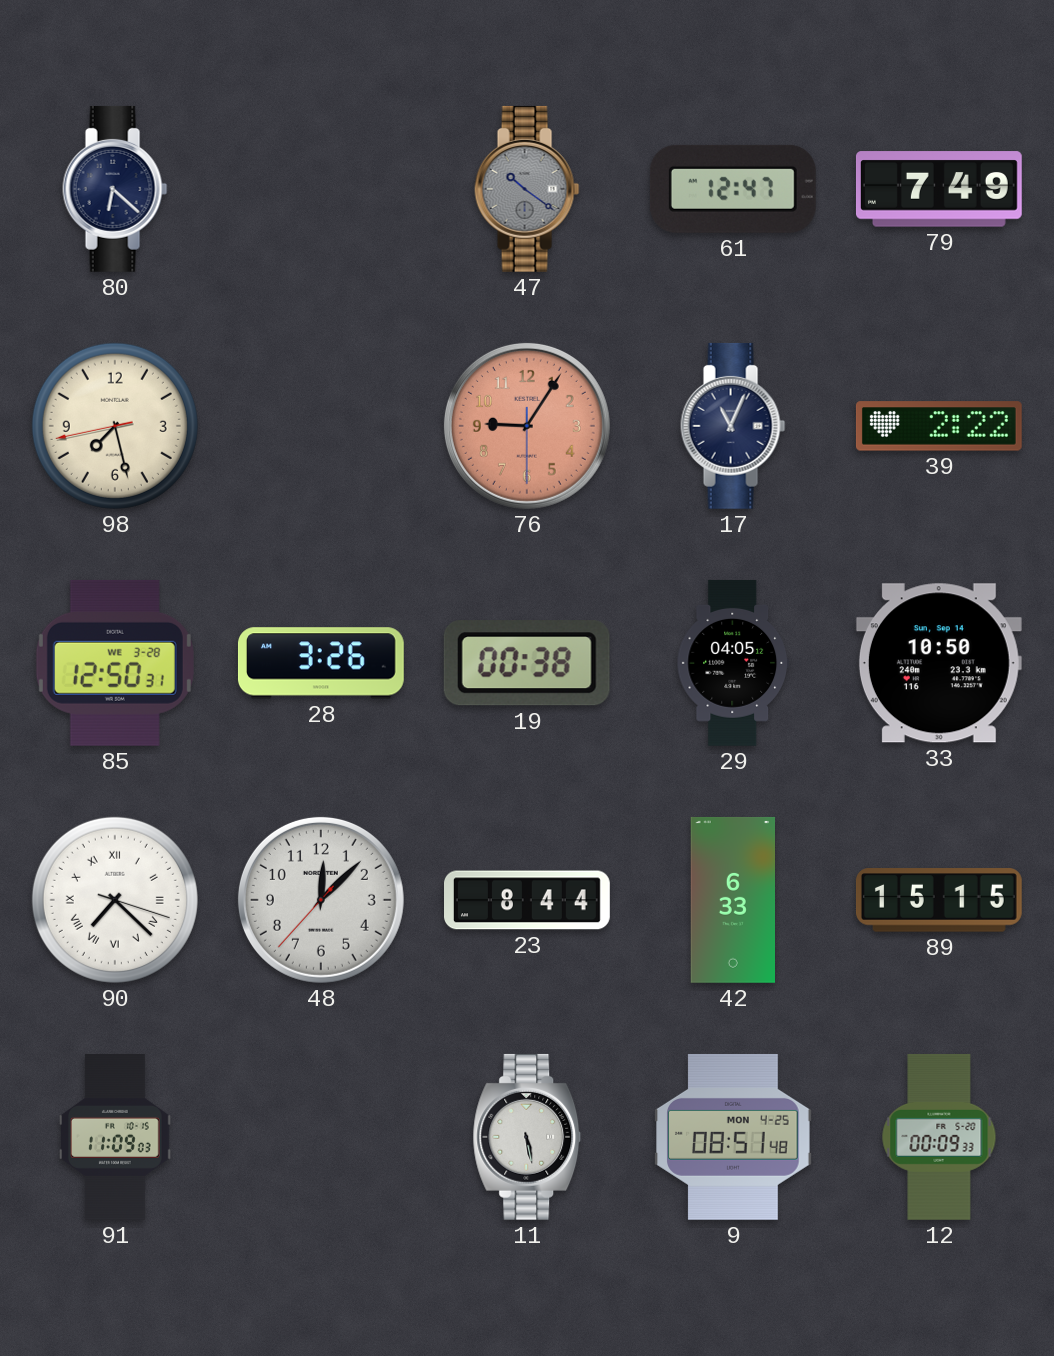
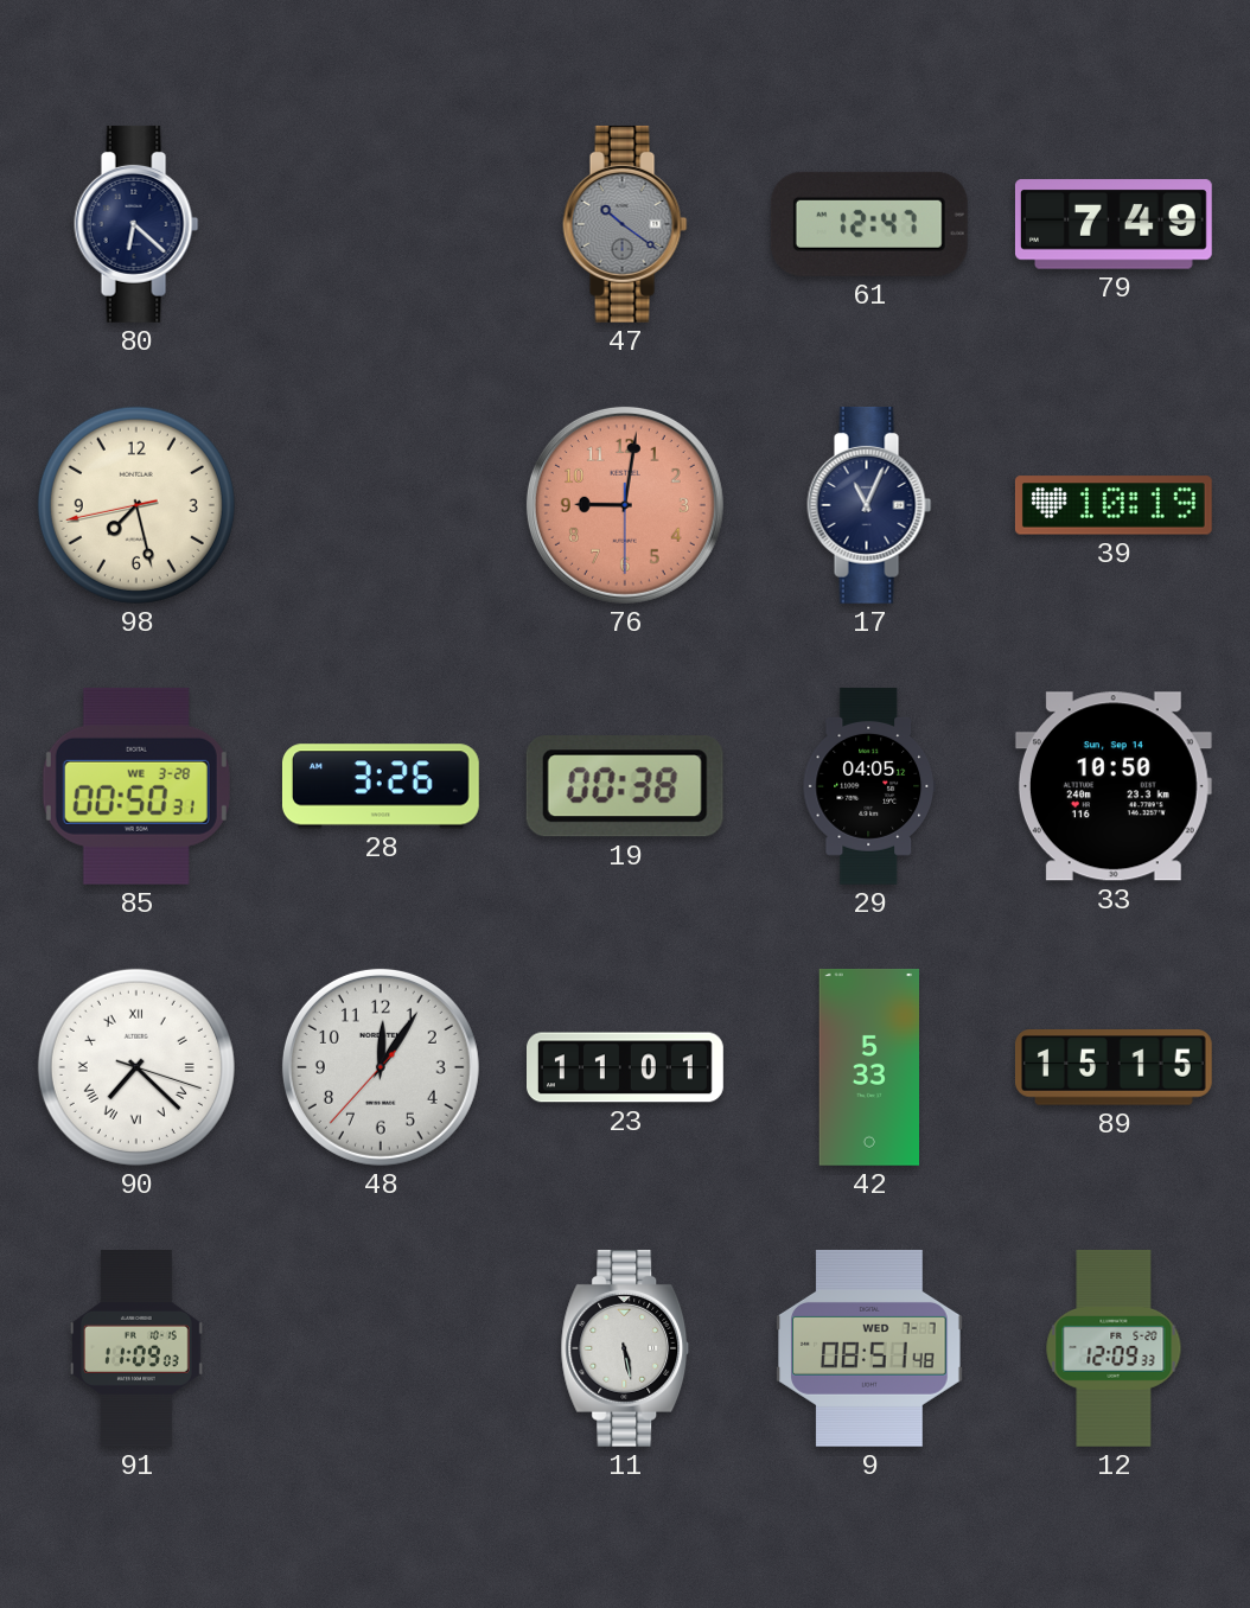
76: 9:05 -> 9:01 (625, 505)
39: 2:22 -> 10:19 (1114, 505)
85: 12:50 -> 00:50 (136, 786)
48: 12:07 -> 12:05 (381, 1067)
23: 8:44 -> 11:01 (626, 1067)
42: 6:33 -> 5:33 (868, 1067)
9 date: MON 4-25 -> WED 7-7 (869, 1348)
12: 00:09 -> 12:09 (1114, 1348)
